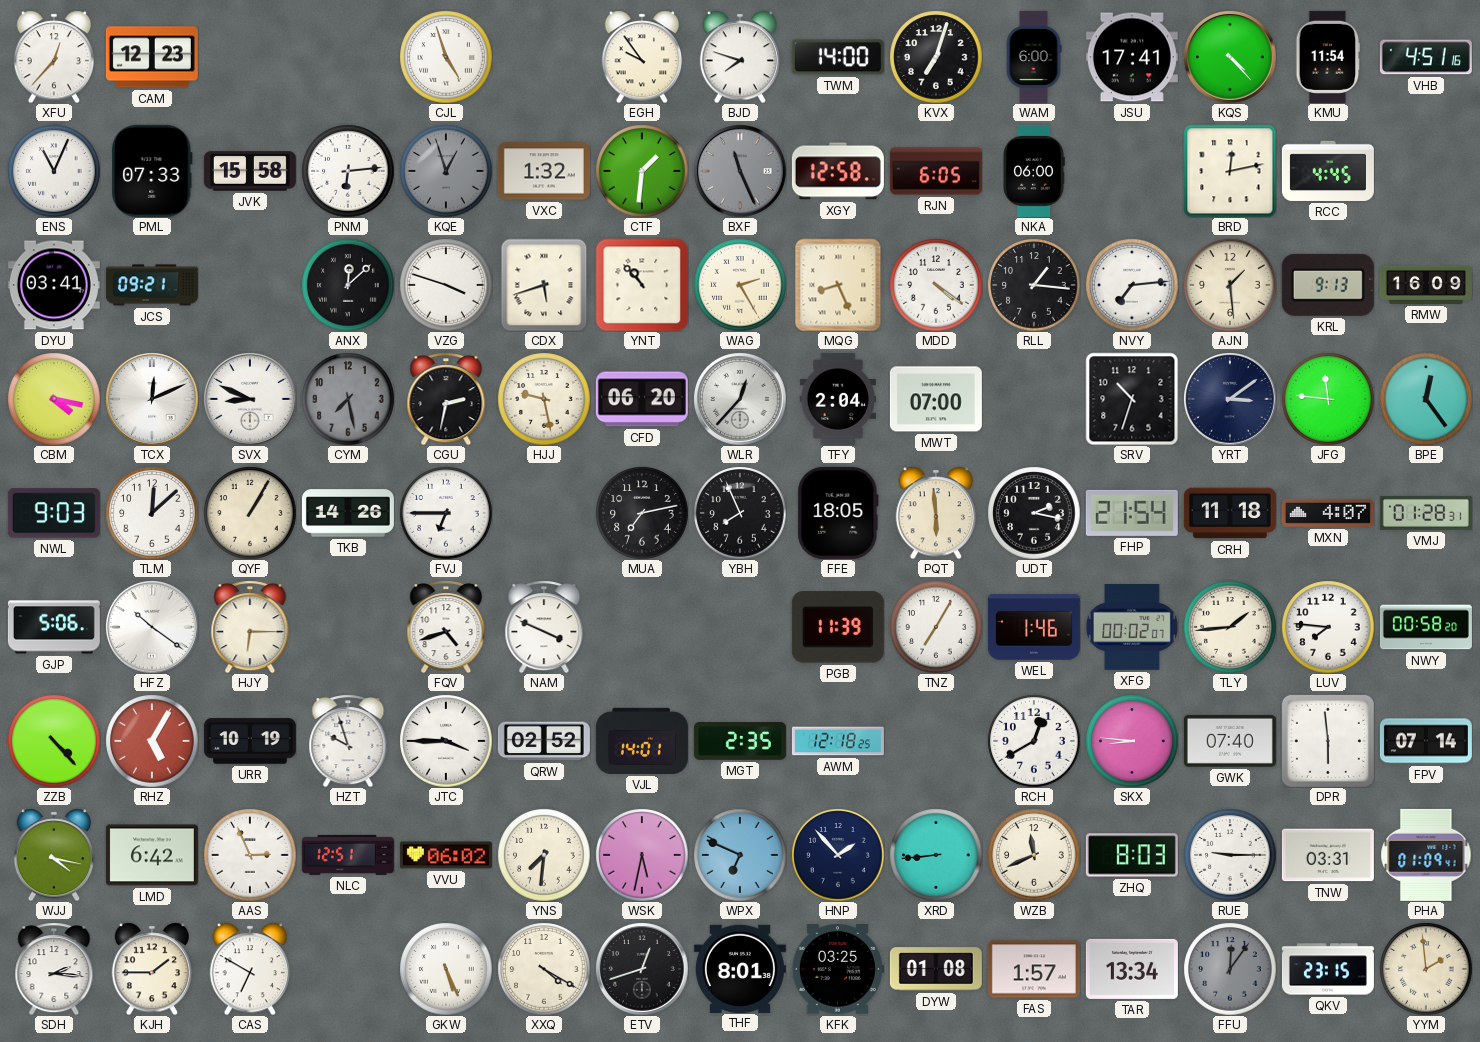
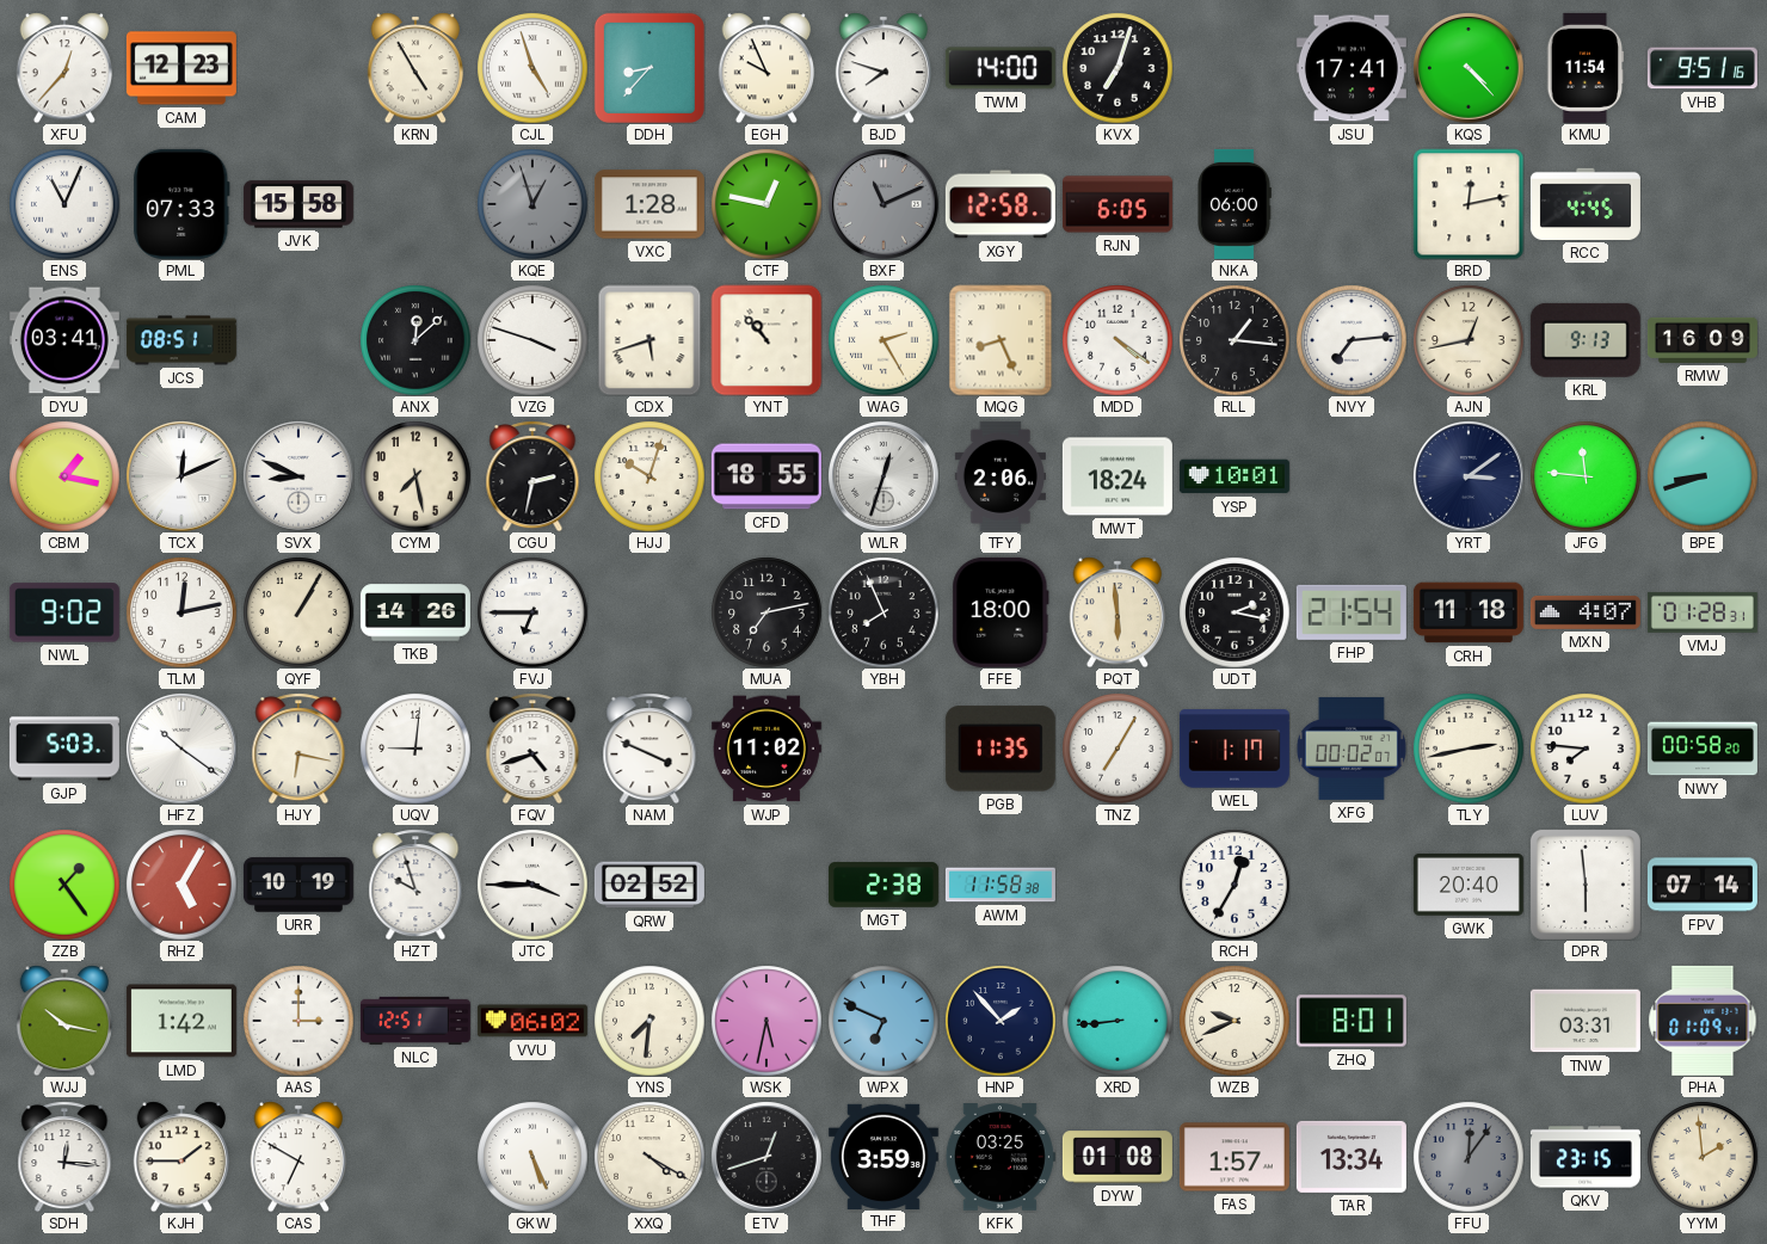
KRN: none -> 4:55 (415, 68)
DDH: none -> 8:37 (649, 68)
EGH: 9:54 -> 9:56 (766, 68)
WAM: 6:00 -> none (1034, 57)
VHB: 4:51 -> 9:51 (1703, 68)
PNM: 6:14 -> none (348, 171)
VXC: 1:32 -> 1:28 (649, 204)
CTF: 1:31 -> 12:47 (766, 204)
BXF: 11:26 -> 11:11 (883, 204)
JCS: 09:21 -> 08:51 (181, 340)
AJN: 1:29 -> 12:43 (1469, 340)
CBM: 4:17 -> 1:17 (64, 476)
CYM dial: grey -> cream (415, 476)
HJJ: 9:28 -> 10:03 (649, 476)
CFD: 06:20 -> 18:55 (766, 476)
WLR: 12:37 -> 12:33 (883, 476)
TFY: 2:04 -> 2:06 (1001, 476)
MWT: 07:00 -> 18:24 (1118, 476)
YSP: none -> 10:01 (1235, 476)
SRV: 10:33 -> none (1132, 399)
BPE: 12:24 -> 8:42 (1703, 476)
NWL: 9:03 -> 9:02 (64, 612)
TLM: 12:08 -> 12:13 (181, 612)
FFE: 18:05 -> 18:00 (1001, 612)
GJP: 5:06 -> 5:03 (64, 749)
HJY: 6:15 -> 6:17 (298, 749)
UQV: none -> 9:01 (415, 749)
WJP: none -> 11:02 (766, 749)
PGB: 11:39 -> 11:35 (1001, 749)
WEL: 1:46 -> 1:17 (1235, 749)
TLY: 1:44 -> 2:43 (1469, 749)
ZZB: 4:23 -> 1:24 (64, 885)
VJL: 14:01 -> none (642, 741)
MGT: 2:35 -> 2:38 (883, 885)
AWM: 12:18 -> 11:58 (1001, 885)
RCH: 12:40 -> 12:35 (1235, 885)
SKX: 8:46 -> none (1132, 741)
GWK: 07:40 -> 20:40 (1469, 885)
WJJ: 4:17 -> 10:17 (64, 1021)
LMD: 6:42 -> 1:42 (181, 1021)
AAS: 2:56 -> 3:00 (298, 1021)
WZB: 11:41 -> 9:41 (1235, 1021)
ZHQ: 8:03 -> 8:01 (1352, 1021)
RUE: 9:15 -> none (1230, 855)
SDH: 2:16 -> 12:16 (64, 1157)
THF: 8:01 -> 3:59 (883, 1156)
